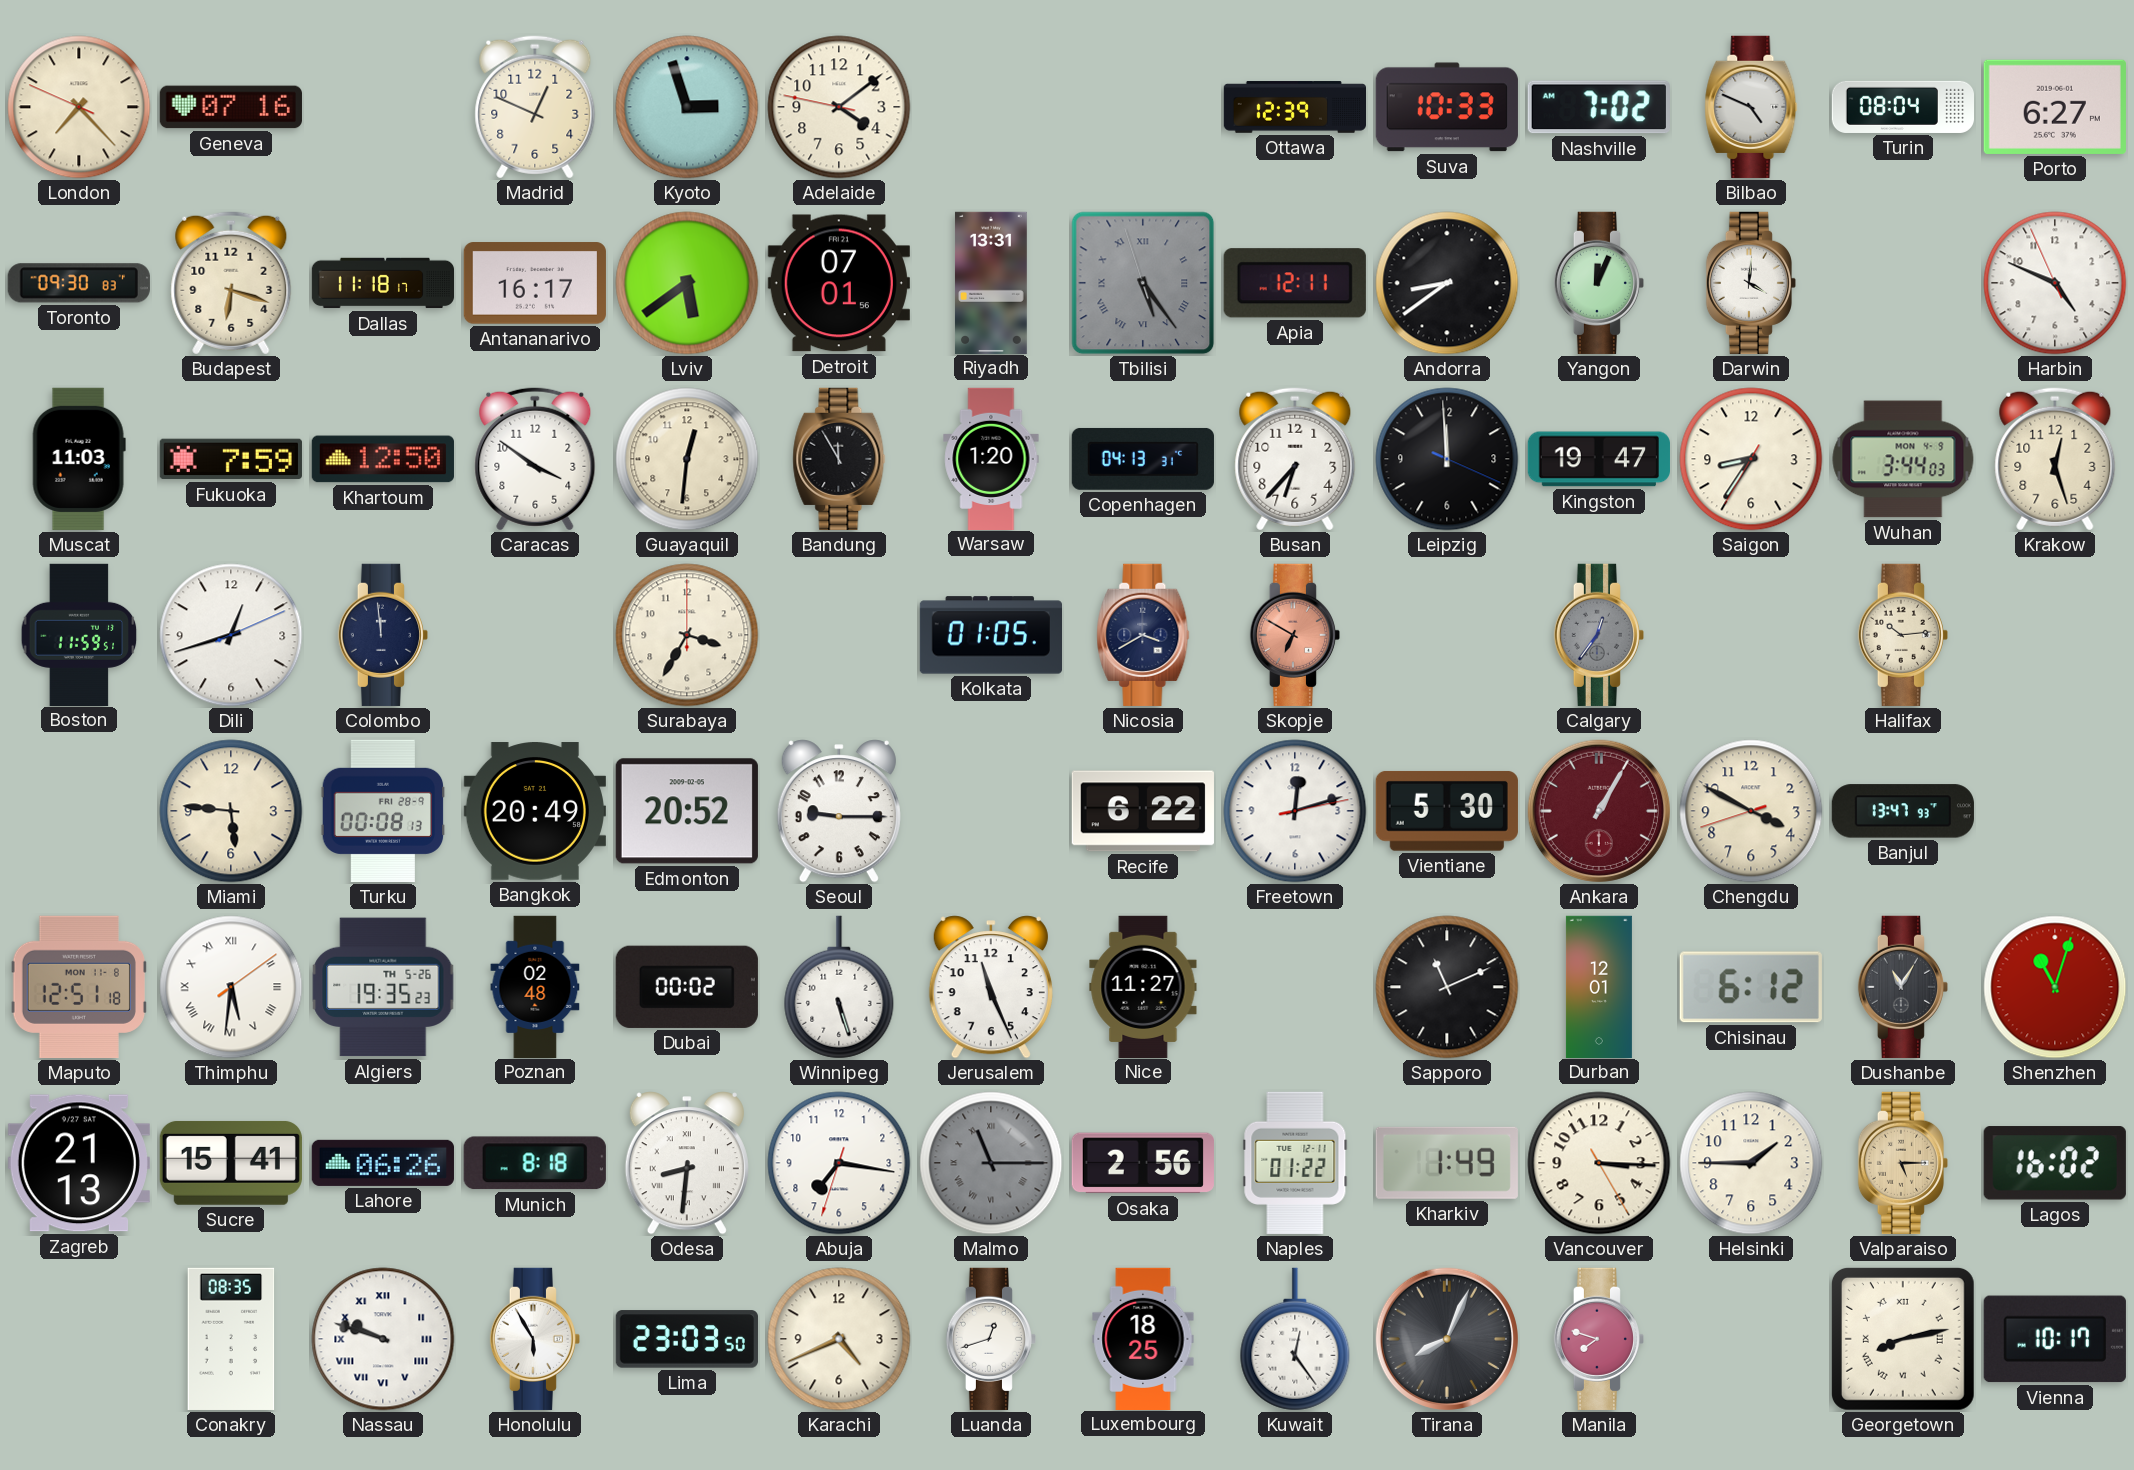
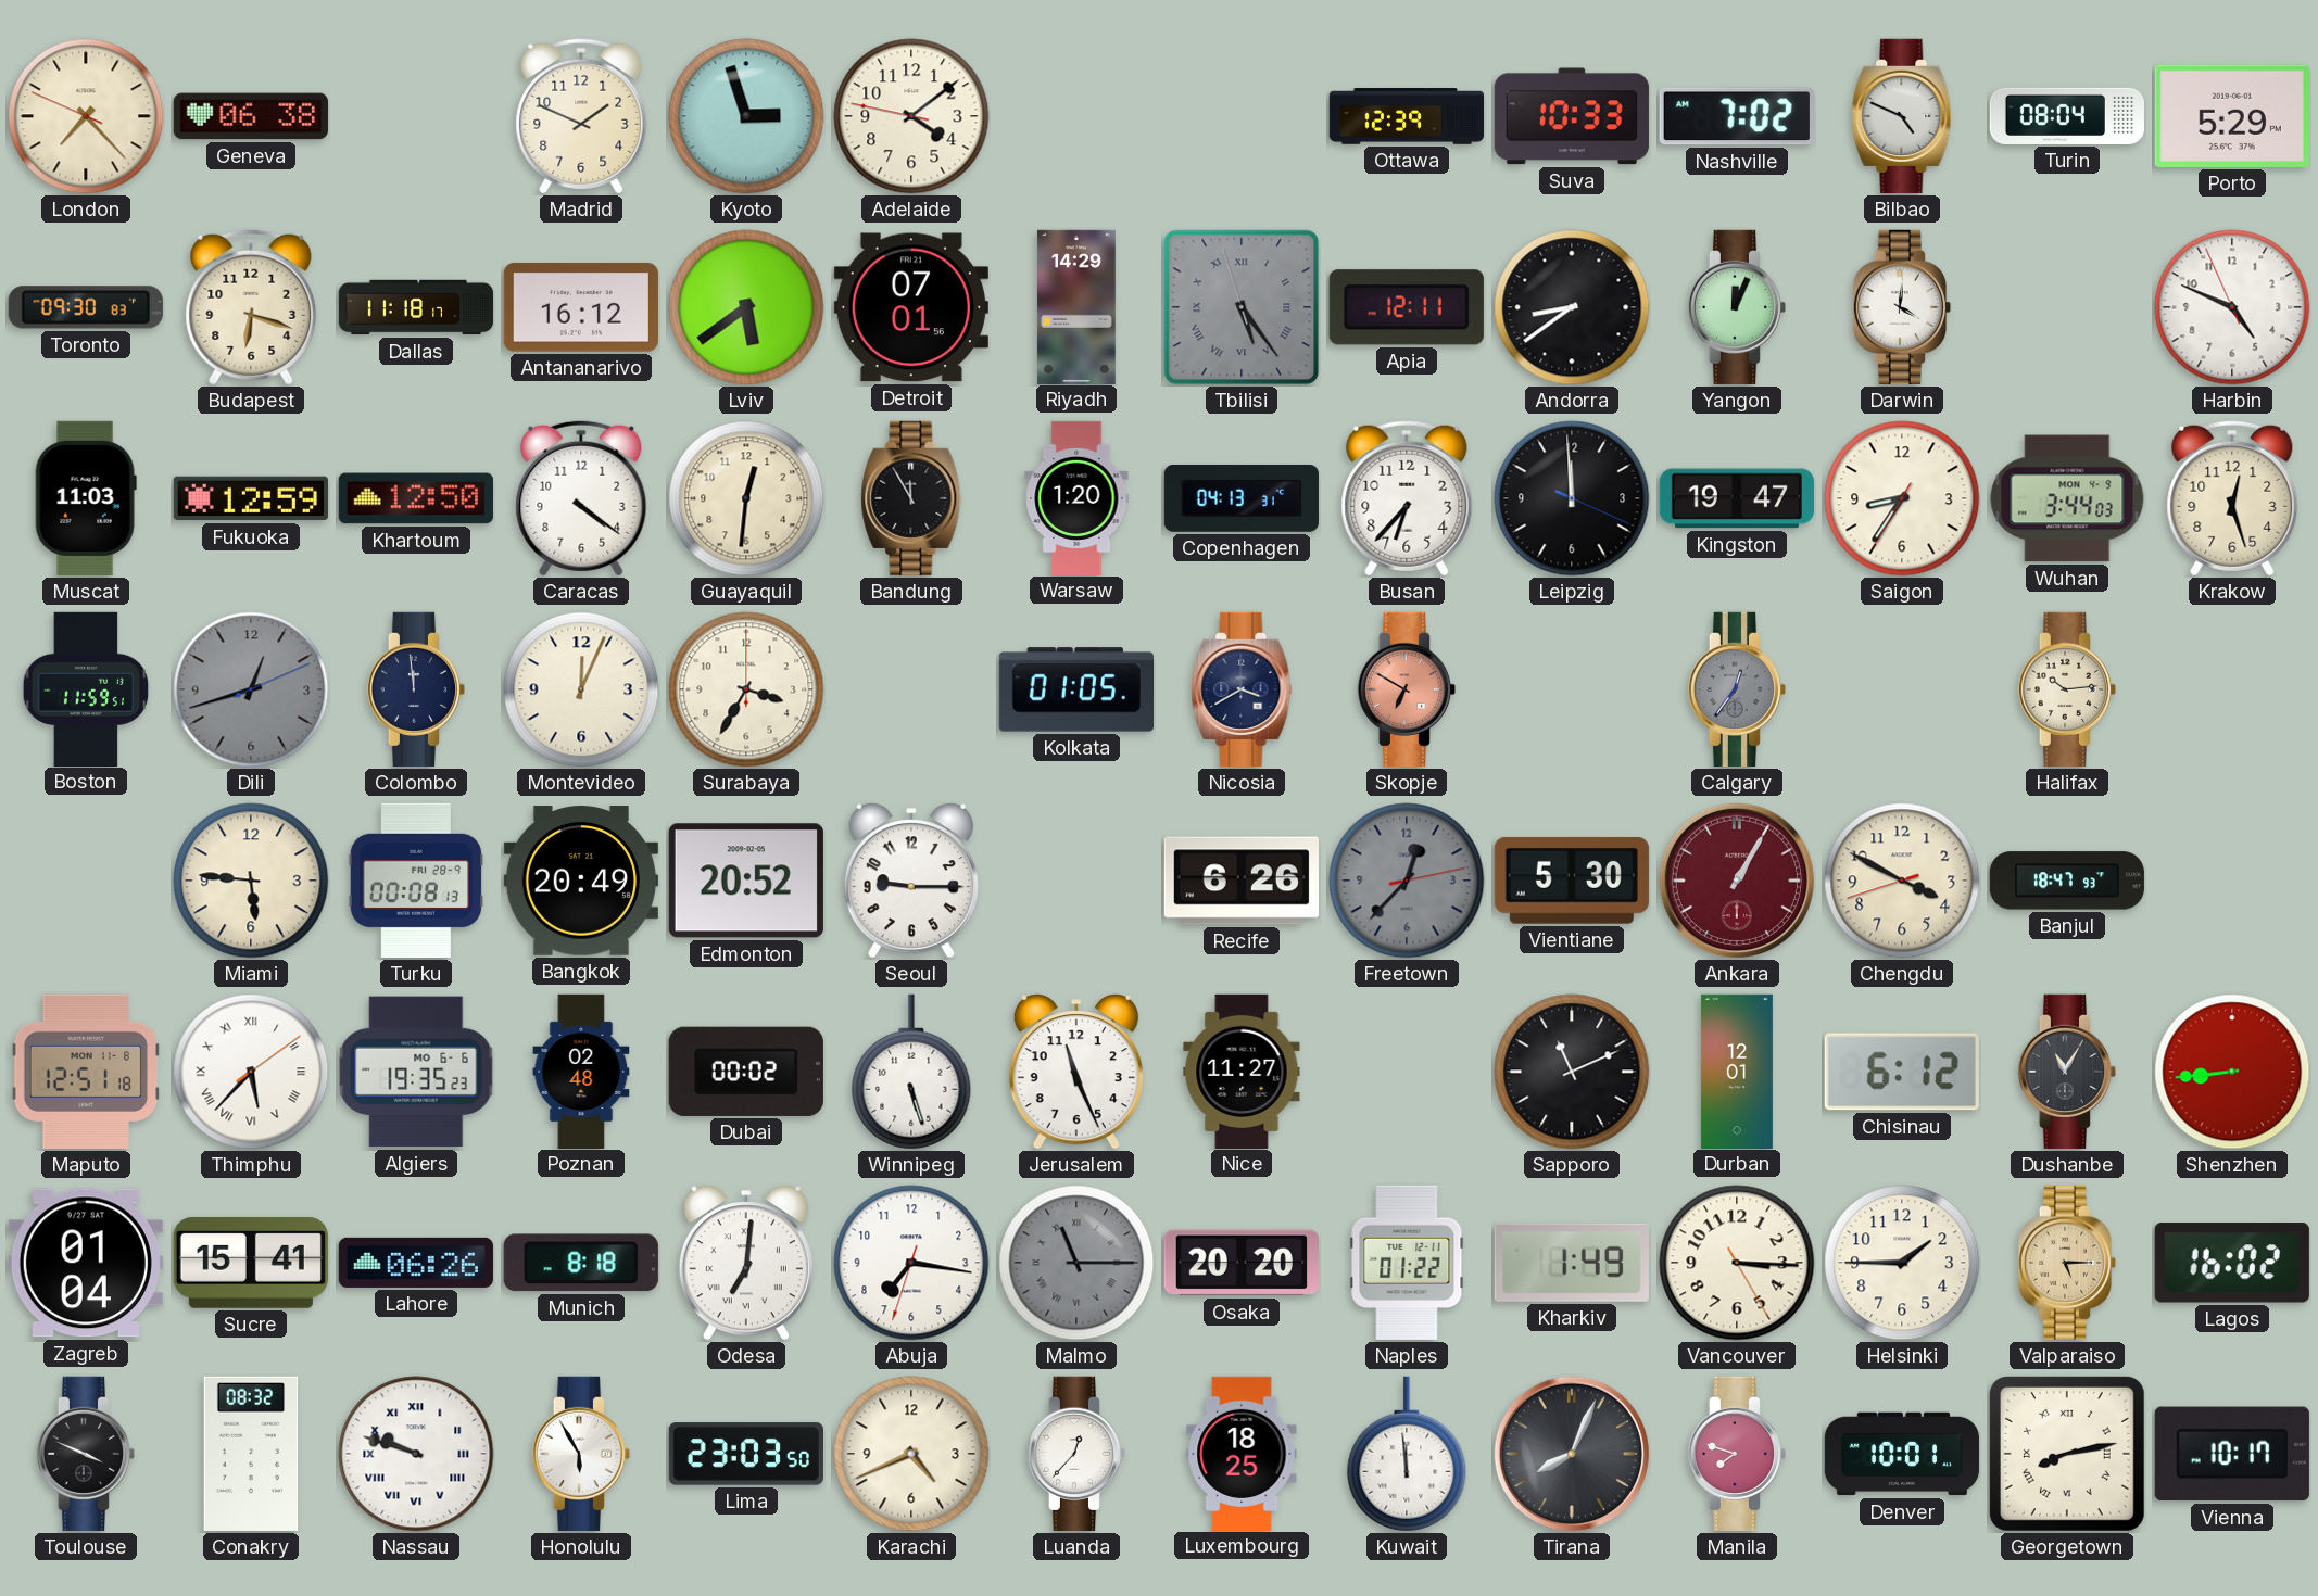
Geneva: 07:16 -> 06:38 (251, 116)
Madrid: 12:49 -> 1:49 (581, 116)
Porto: 6:27 -> 5:29 (2232, 116)
Antananarivo: 16:17 -> 16:12 (581, 307)
Riyadh: 13:31 -> 14:29 (1076, 306)
Fukuoka: 7:59 -> 12:59 (251, 498)
Caracas: 3:51 -> 4:21 (581, 498)
Dili dial: white -> grey (251, 689)
Montevideo: none -> 12:04 (581, 689)
Recife: 6:22 -> 6:26 (1242, 881)
Freetown: 12:12 -> 12:37 (1407, 881)
Freetown dial: white -> grey (1407, 881)
Banjul: 13:47 -> 18:47 (2067, 881)
Thimphu: 5:31 -> 5:37 (251, 1072)
Algiers date: TH 5-26 -> MO 6-6 (416, 1072)
Shenzhen: 11:03 -> 8:44 (2232, 1072)
Zagreb: 21:13 -> 01:04 (86, 1263)
Odesa: 8:31 -> 7:01 (746, 1263)
Osaka: 2:56 -> 20:20 (1242, 1263)
Toulouse: none -> 3:49 (85, 1454)
Conakry: 08:35 -> 08:32 (251, 1454)
Luanda: 12:42 -> 12:37 (1075, 1454)
Kuwait: 12:24 -> 11:59 (1407, 1454)
Denver: none -> 10:01 (1901, 1454)
